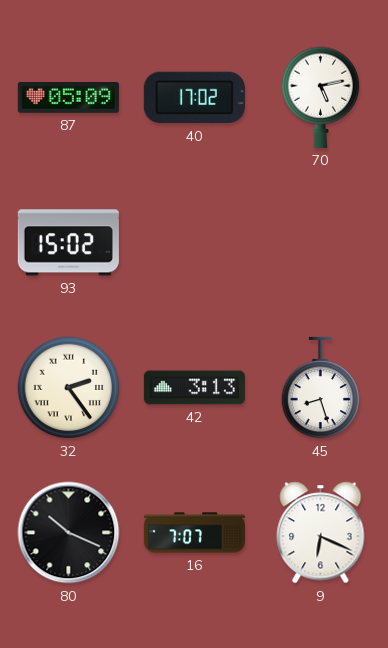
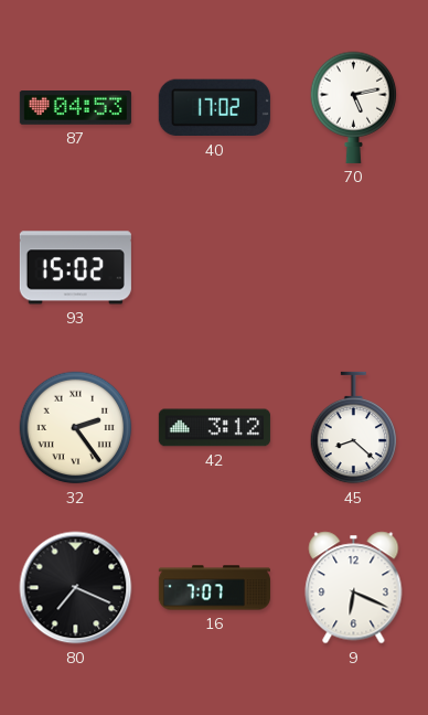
87: 05:09 -> 04:53 (75, 108)
42: 3:13 -> 3:12 (214, 428)
45: 8:27 -> 8:22 (354, 428)
80: 10:19 -> 7:19 (76, 588)
